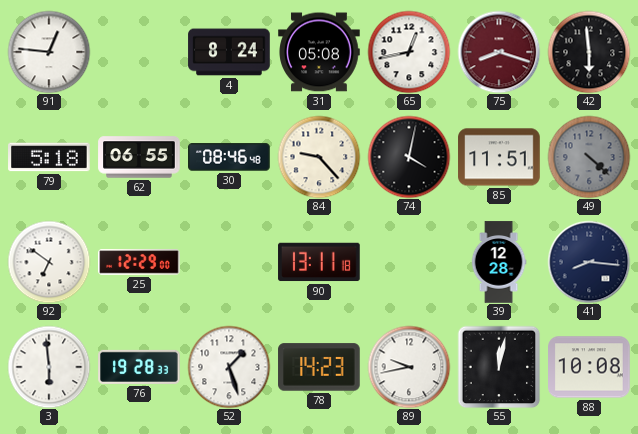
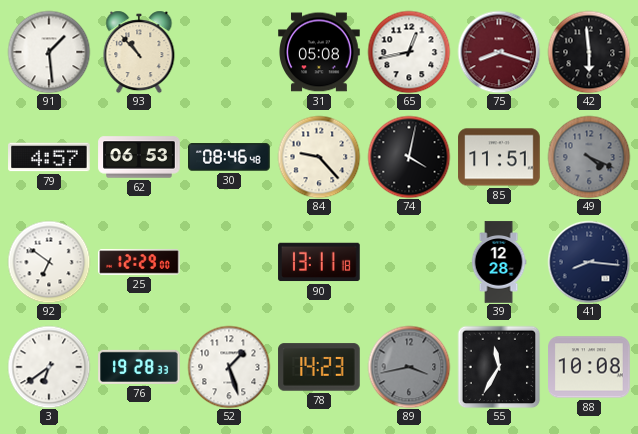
91: 12:46 -> 1:29 (49, 52)
93: none -> 10:53 (139, 52)
4: 8:24 -> none (229, 52)
79: 5:18 -> 4:57 (49, 157)
62: 06:55 -> 06:53 (139, 157)
49: 4:22 -> 4:19 (589, 157)
3: 5:59 -> 6:39 (49, 367)
89: 9:43 -> 3:43 (409, 367)
89 dial: white -> grey (409, 367)
55: 12:02 -> 11:35 (499, 367)
